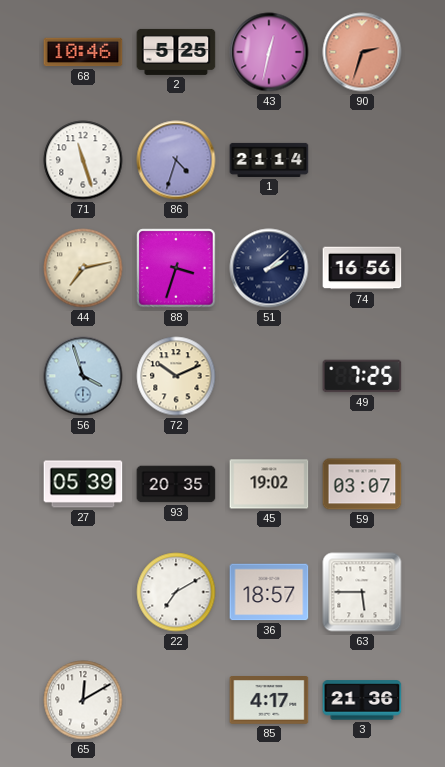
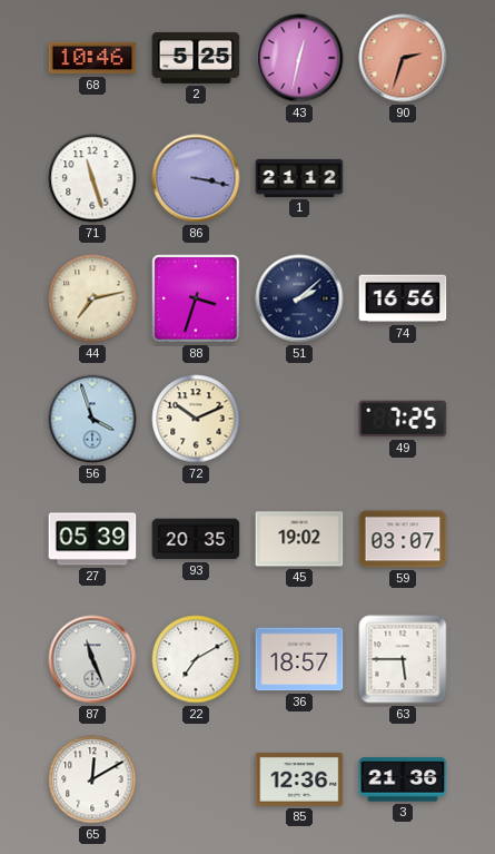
86: 4:33 -> 3:17 (196, 178)
1: 21:14 -> 21:12 (299, 178)
87: none -> 11:26 (92, 659)
85: 4:17 -> 12:36 (299, 781)
